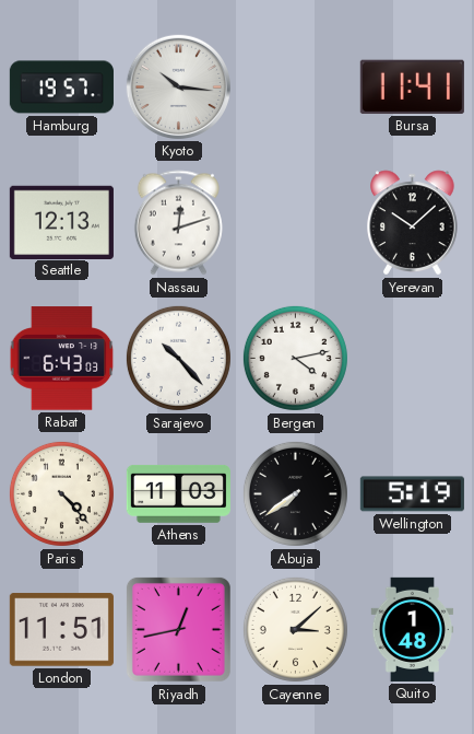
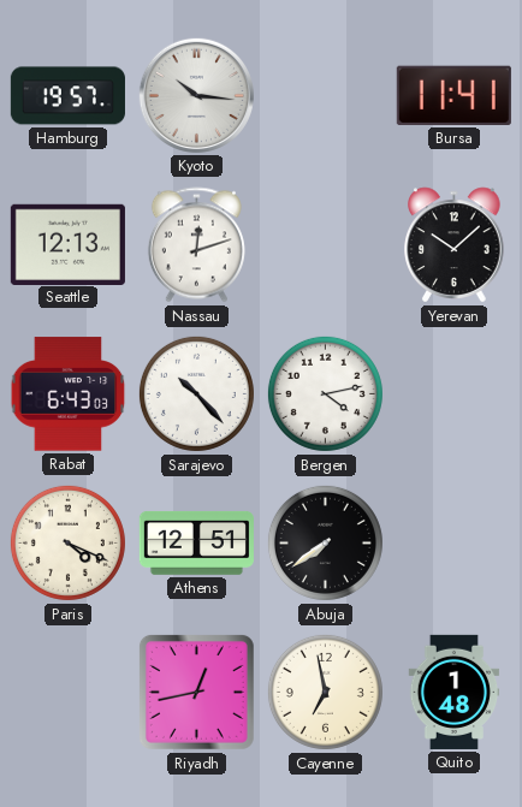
Paris: 4:23 -> 4:19 (67, 542)
Athens: 11:03 -> 12:51 (196, 542)
Wellington: 5:19 -> none (412, 494)
London: 11:51 -> none (61, 630)
Cayenne: 3:08 -> 6:58 (325, 692)
